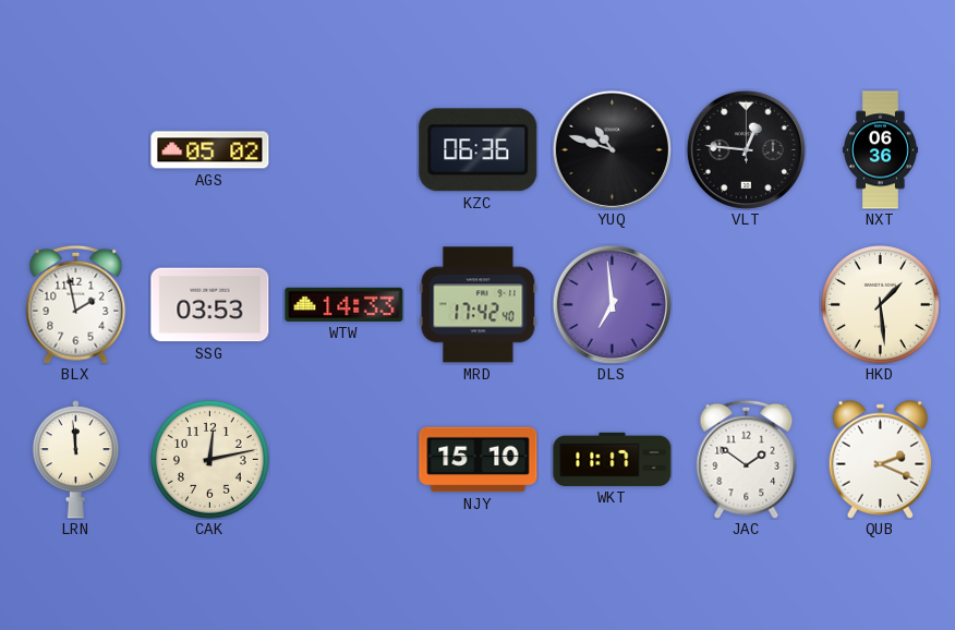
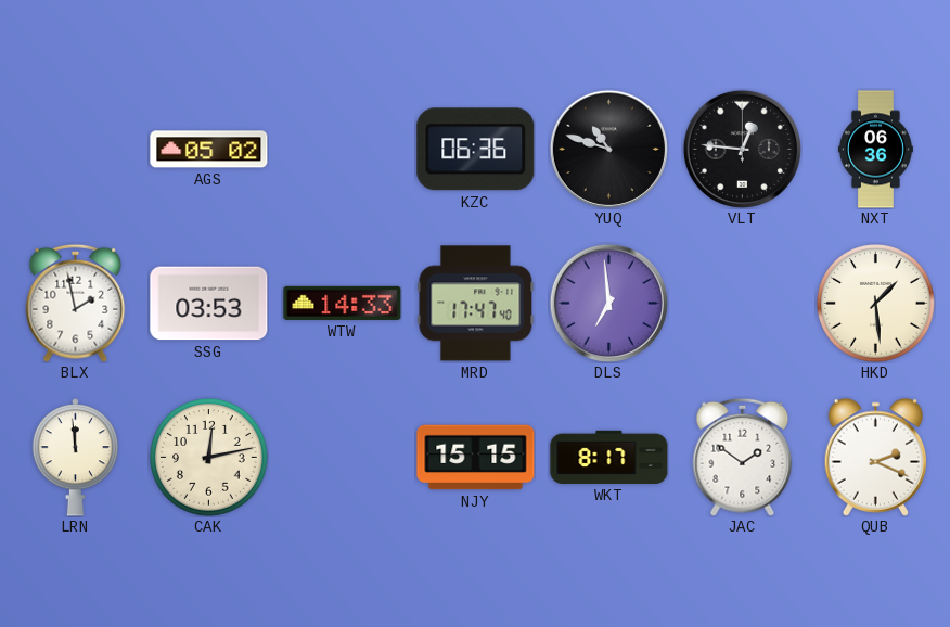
MRD: 17:42 -> 17:47 (476, 304)
NJY: 15:10 -> 15:15 (476, 458)
WKT: 11:17 -> 8:17 (609, 457)
